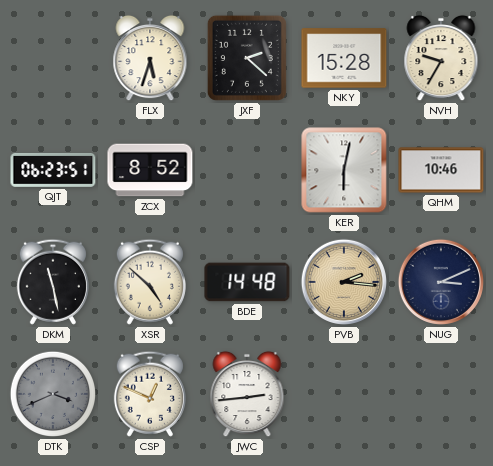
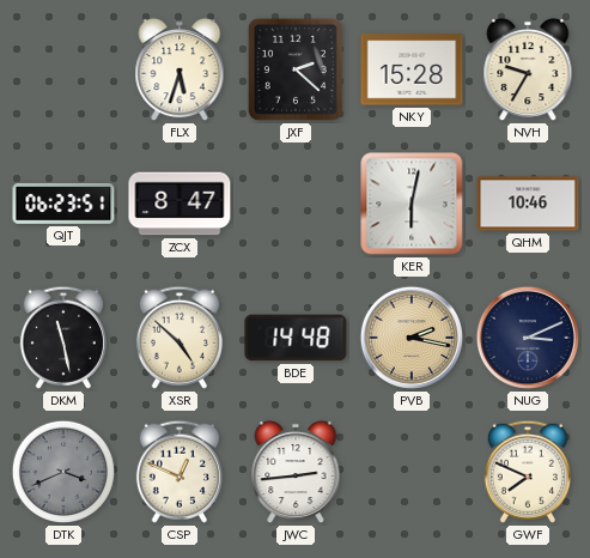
ZCX: 8:52 -> 8:47 (180, 204)
PVB: 2:16 -> 2:17 (412, 338)
GWF: none -> 7:49 (528, 472)
